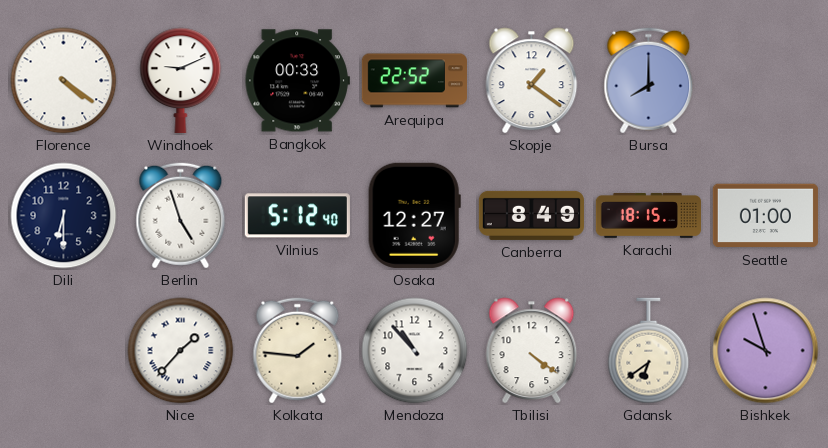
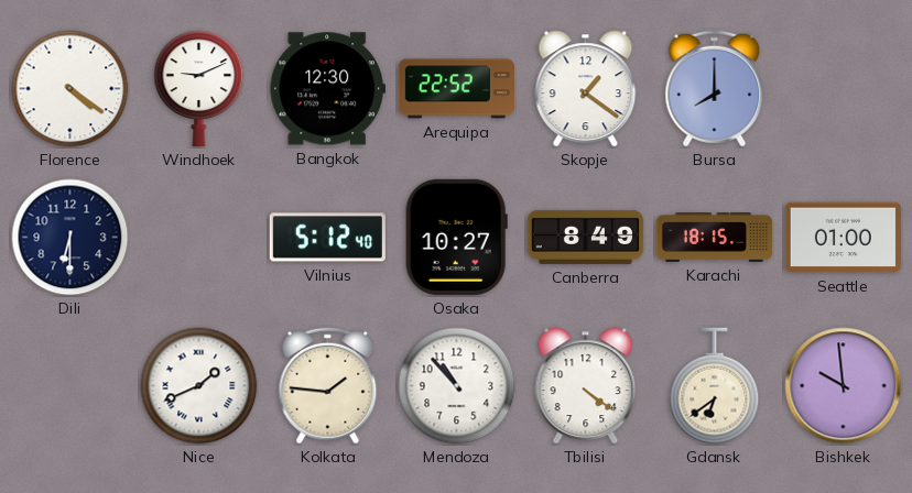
Bangkok: 00:33 -> 12:30 (327, 89)
Berlin: 4:57 -> none (181, 216)
Osaka: 12:27 -> 10:27 (456, 237)
Nice: 1:37 -> 1:41 (199, 386)
Bishkek: 9:57 -> 9:59 (844, 386)
